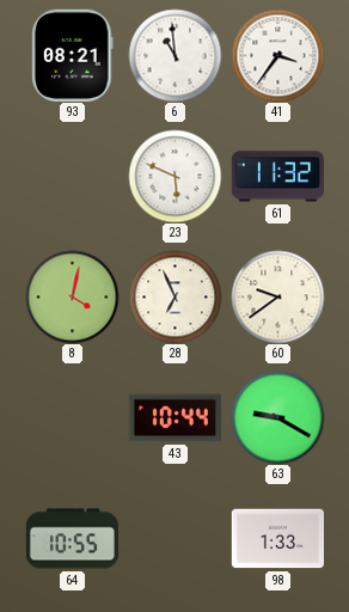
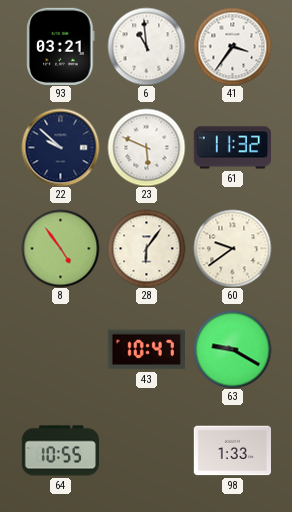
93: 08:21 -> 03:21 (61, 46)
22: none -> 9:52 (60, 147)
8: 4:02 -> 4:54 (60, 248)
28: 6:56 -> 6:06 (146, 248)
43: 10:44 -> 10:47 (146, 350)
